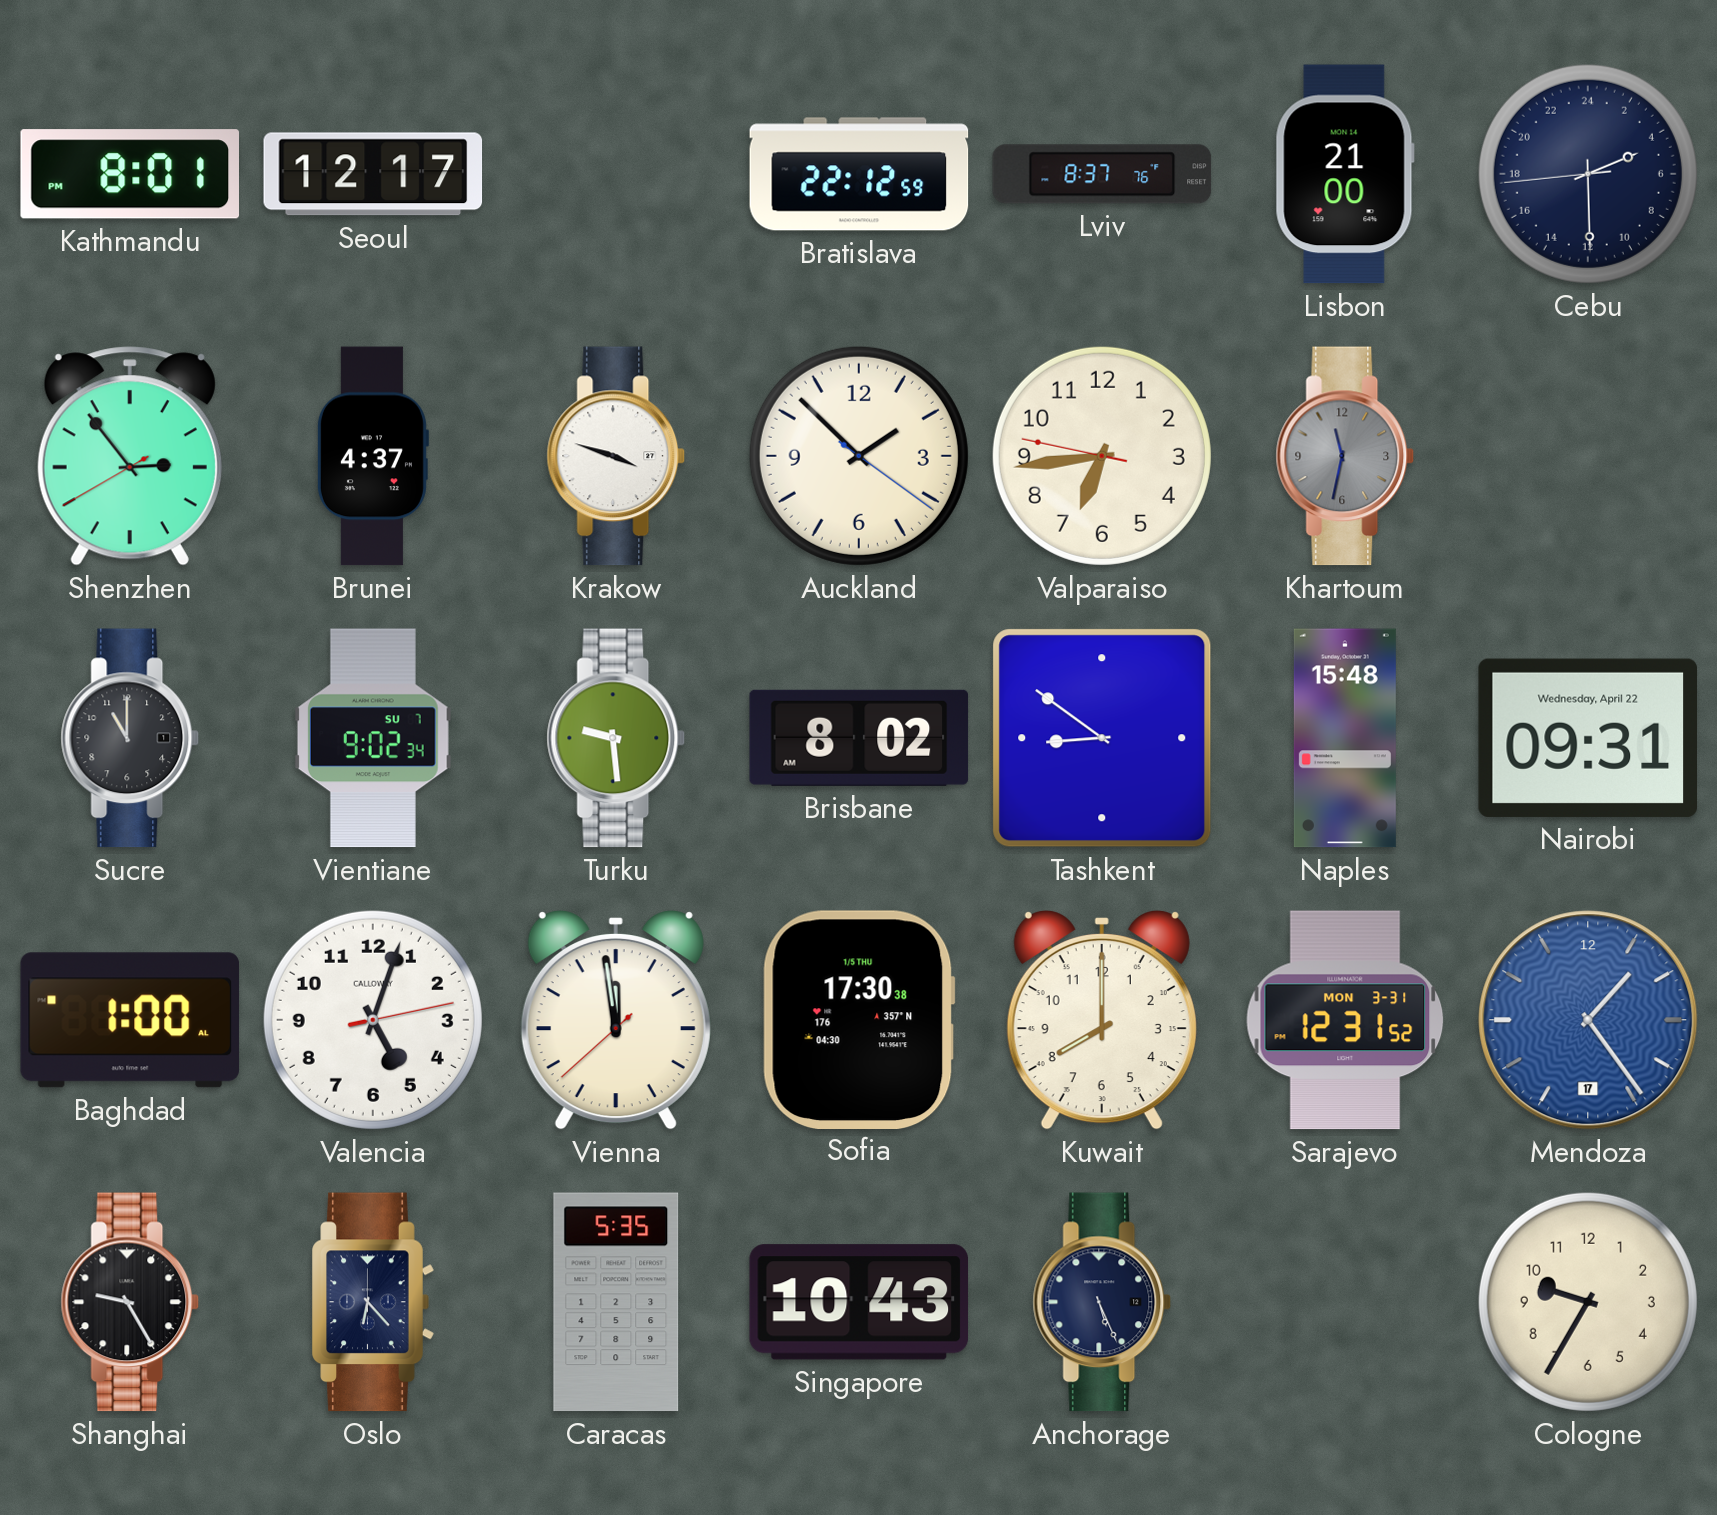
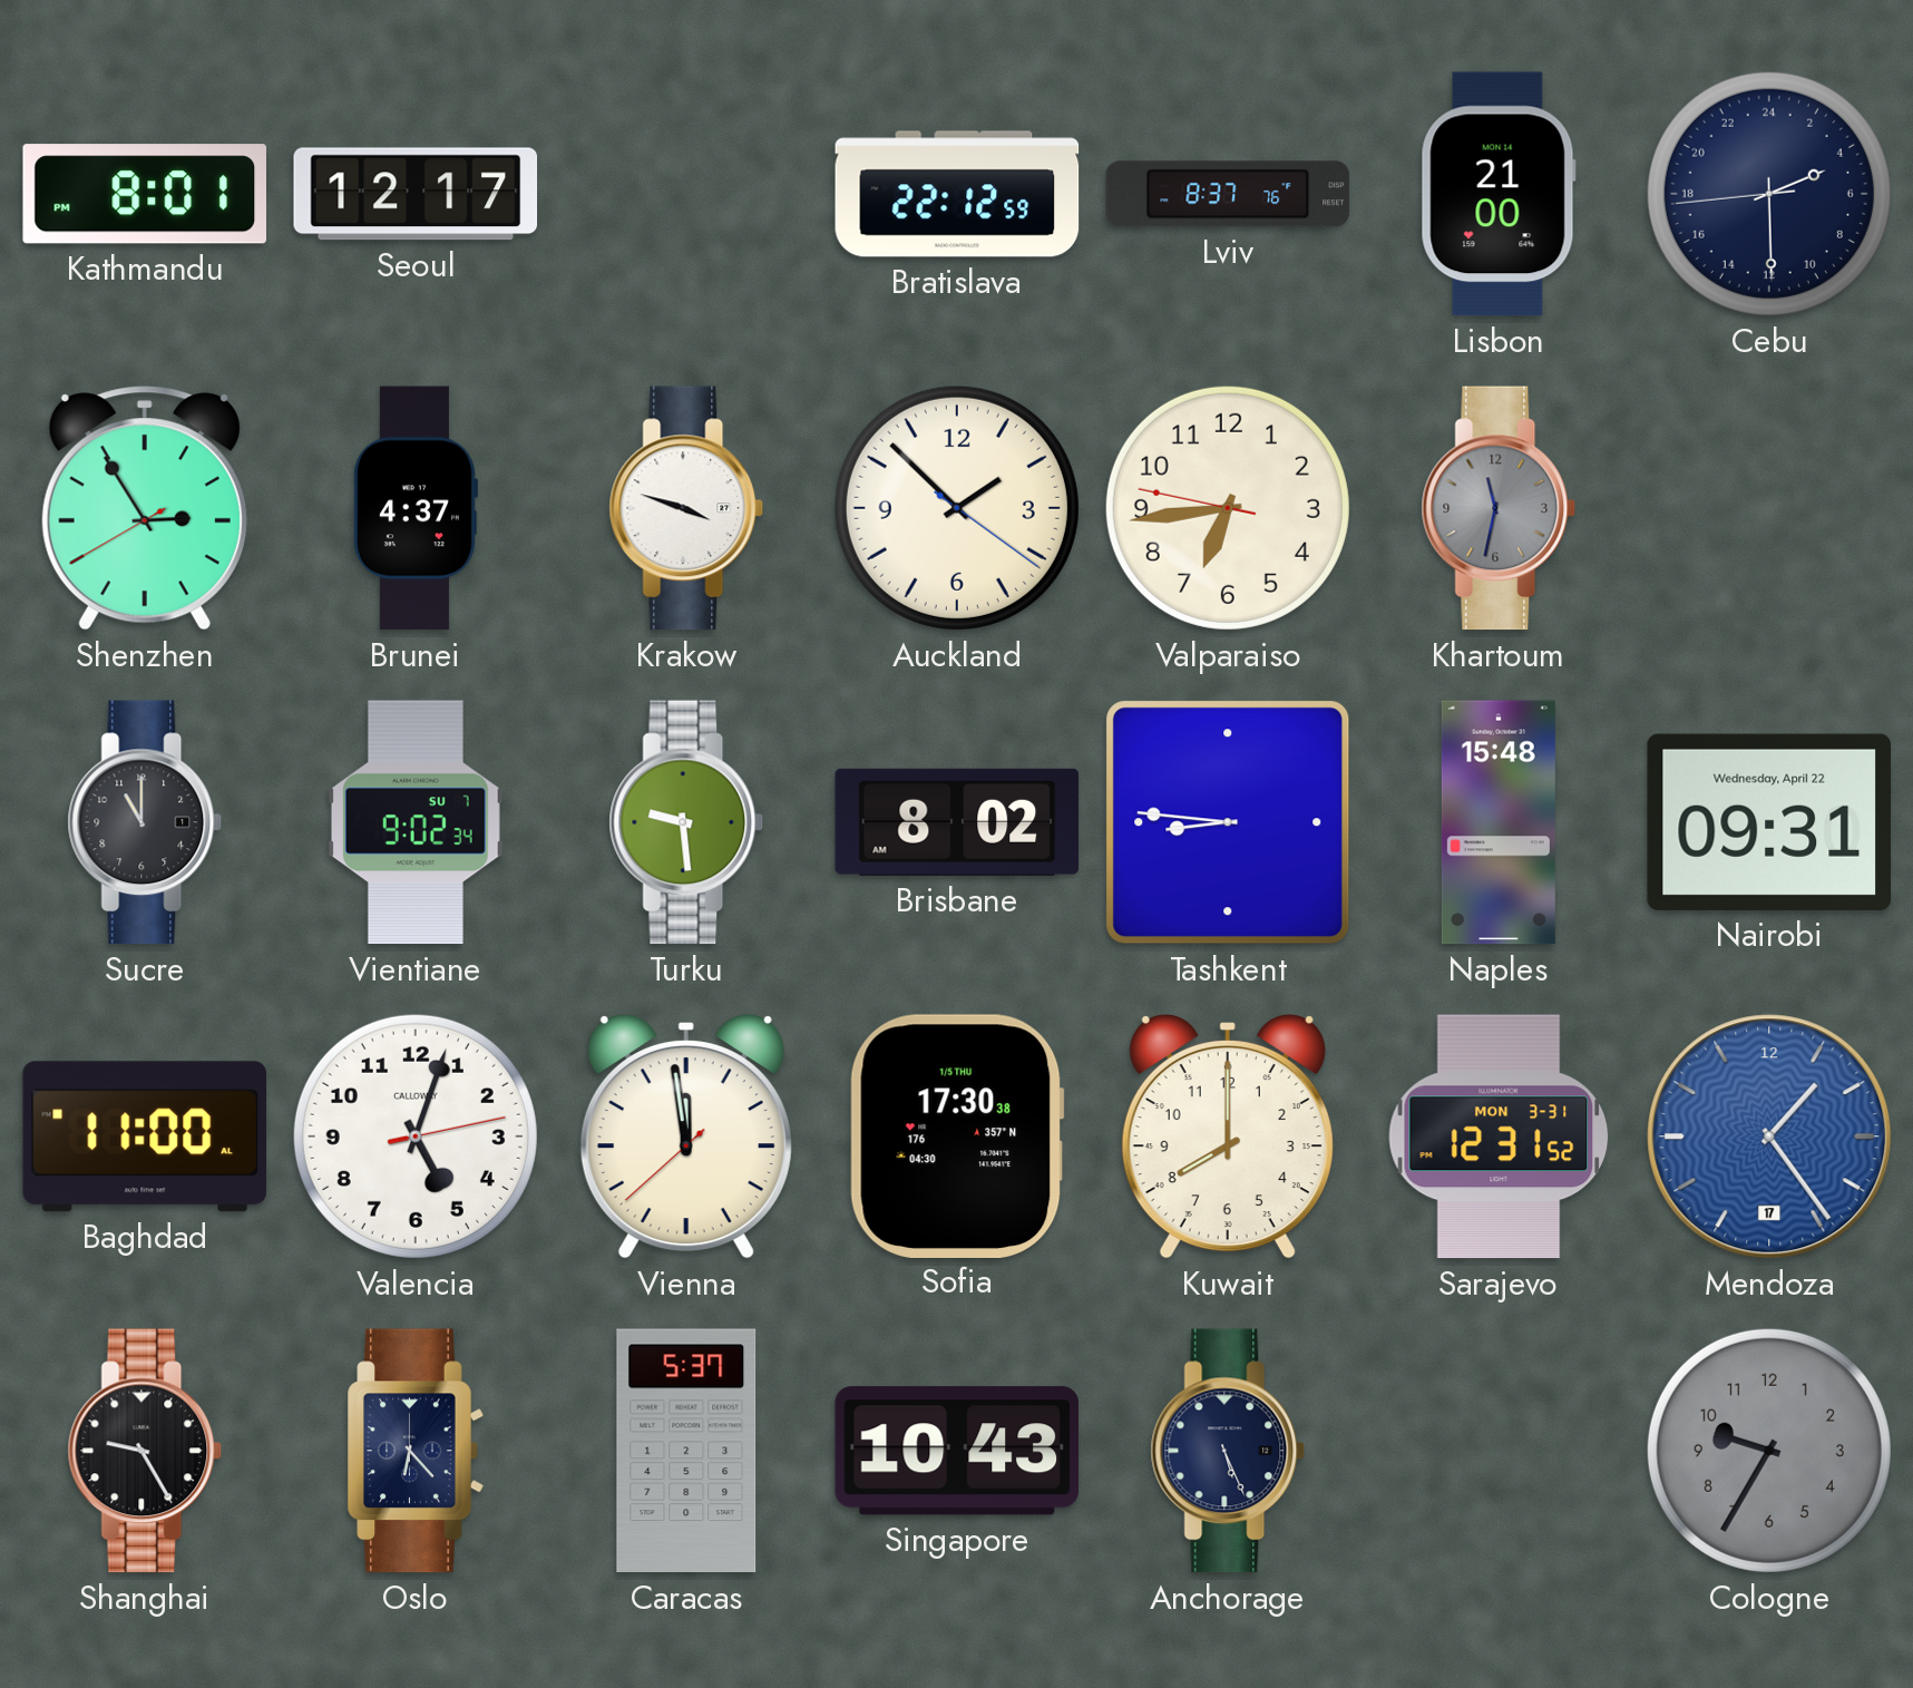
Shenzhen: 2:53 -> 2:54 (145, 508)
Tashkent: 8:51 -> 8:46 (1228, 822)
Baghdad: 1:00 -> 11:00 (145, 1136)
Caracas: 5:35 -> 5:37 (686, 1451)
Cologne dial: cream -> grey (1769, 1451)
